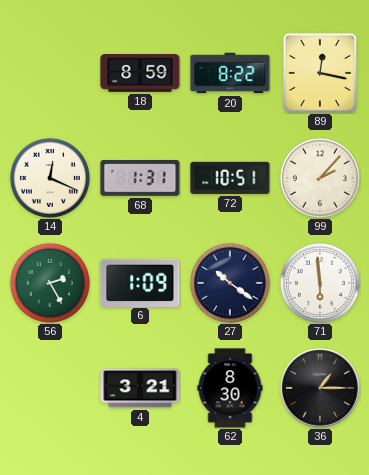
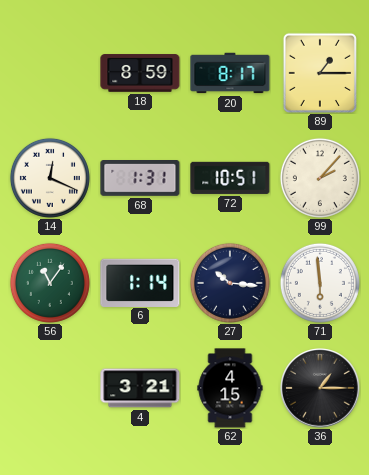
20: 8:22 -> 8:17 (230, 73)
89: 12:17 -> 1:15 (320, 72)
56: 2:25 -> 11:06 (50, 283)
6: 1:09 -> 1:14 (140, 282)
27: 10:21 -> 10:16 (230, 283)
62: 8:30 -> 4:15 (230, 388)
